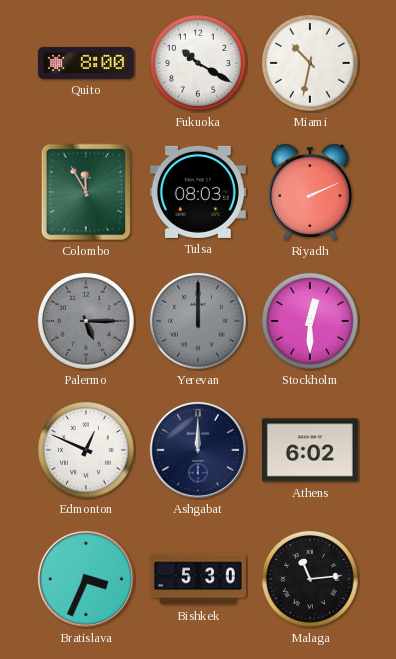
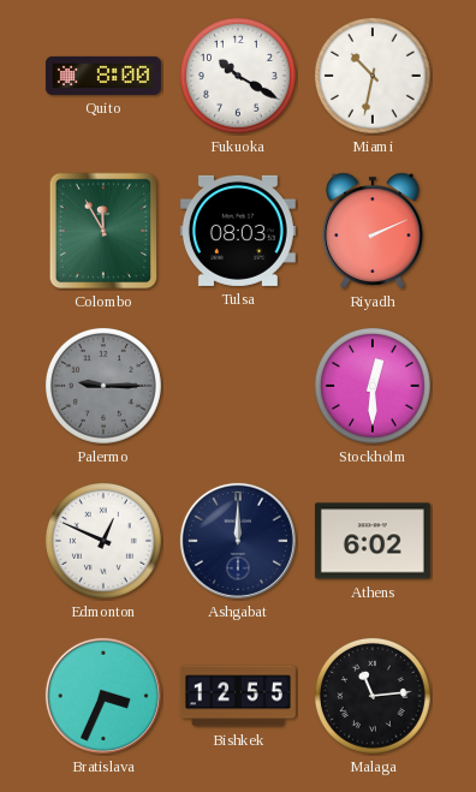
Palermo: 5:15 -> 9:15 (103, 386)
Yerevan: 12:00 -> none (198, 321)
Bishkek: 5:30 -> 12:55 (238, 696)
